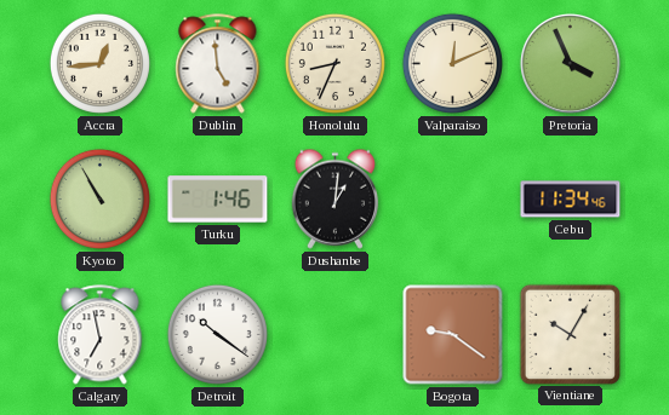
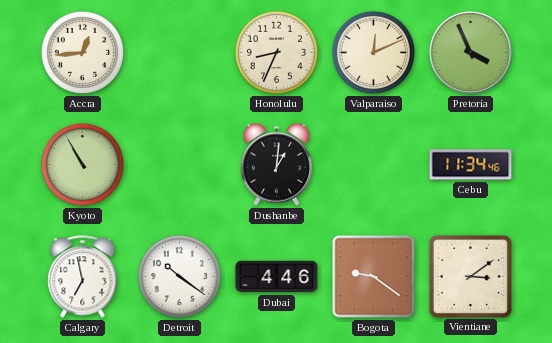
Dublin: 4:59 -> none (218, 64)
Turku: 1:46 -> none (218, 200)
Dubai: none -> 4:46 (277, 277)
Vientiane: 10:05 -> 3:09 (470, 276)
